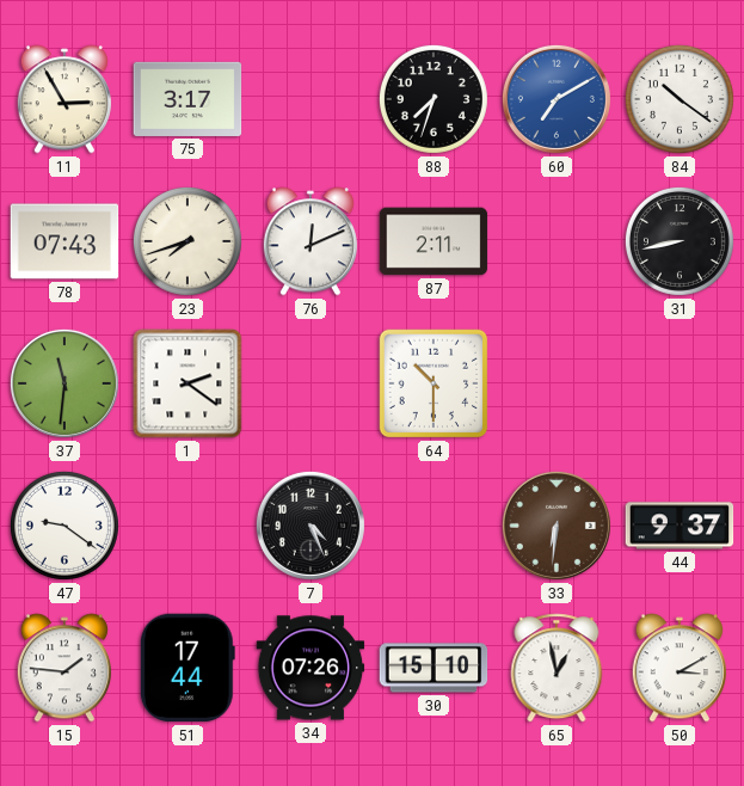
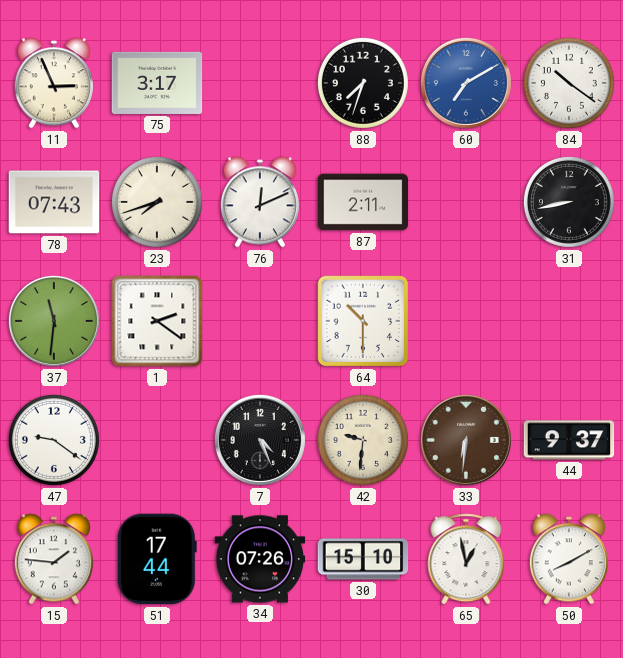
11: 2:55 -> 2:56 (54, 83)
42: none -> 9:31 (363, 440)
50: 3:10 -> 8:10 (569, 559)
